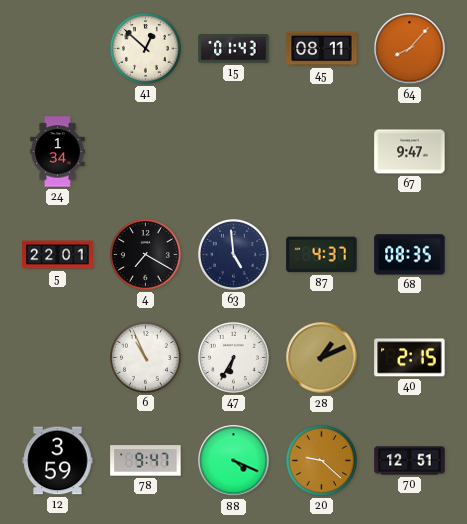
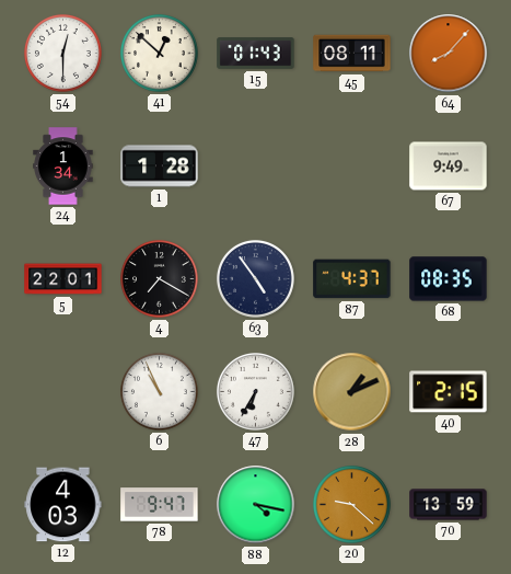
54: none -> 12:30 (62, 53)
1: none -> 1:28 (160, 167)
67: 9:47 -> 9:49 (449, 167)
63: 4:59 -> 4:54 (255, 278)
12: 3:59 -> 4:03 (63, 505)
88: 4:19 -> 4:17 (256, 505)
70: 12:51 -> 13:59 (449, 505)
